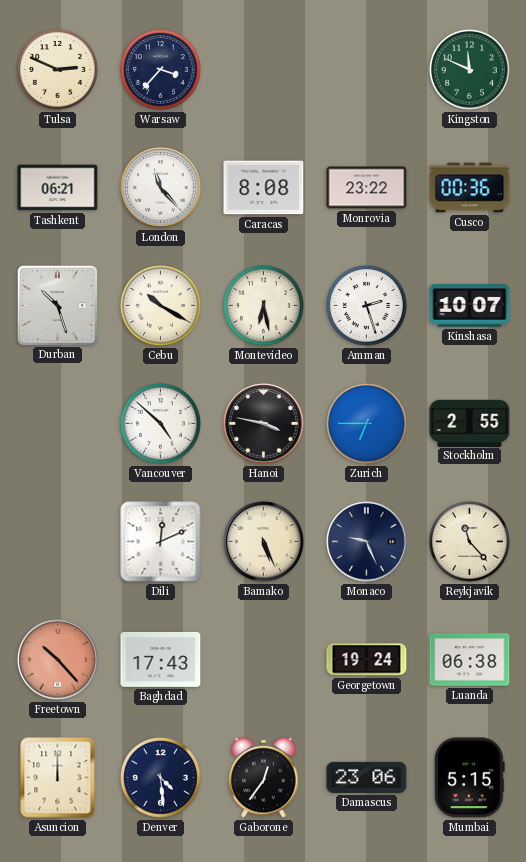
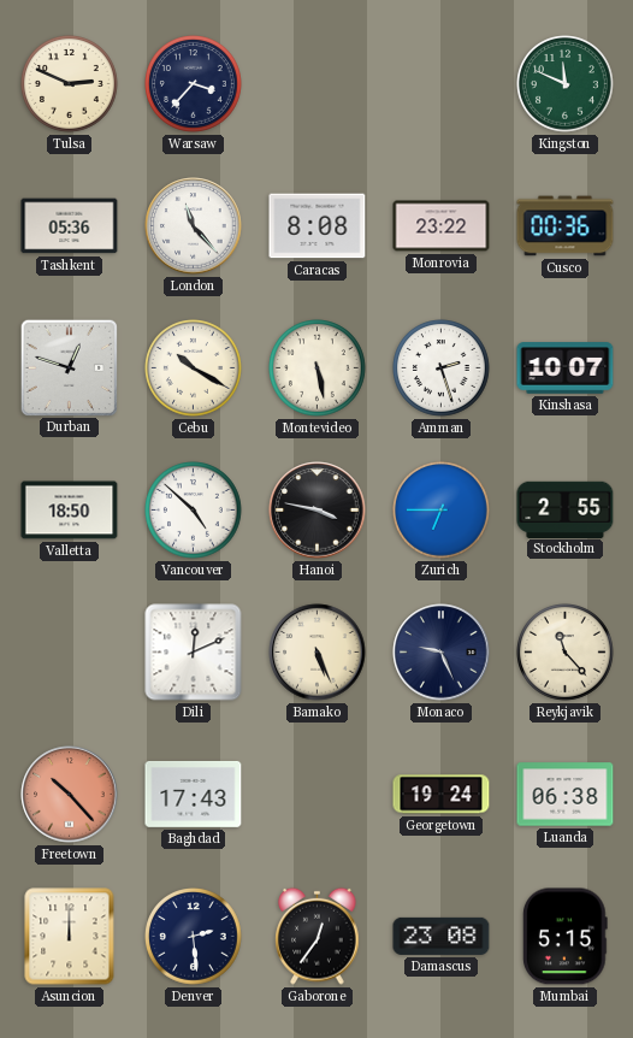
Tashkent: 06:21 -> 05:36 (70, 226)
Durban: 10:27 -> 12:48 (69, 367)
Montevideo: 6:28 -> 5:28 (318, 368)
Valletta: none -> 18:50 (70, 511)
Denver: 4:29 -> 2:29 (194, 937)
Damascus: 23:06 -> 23:08 (442, 936)
